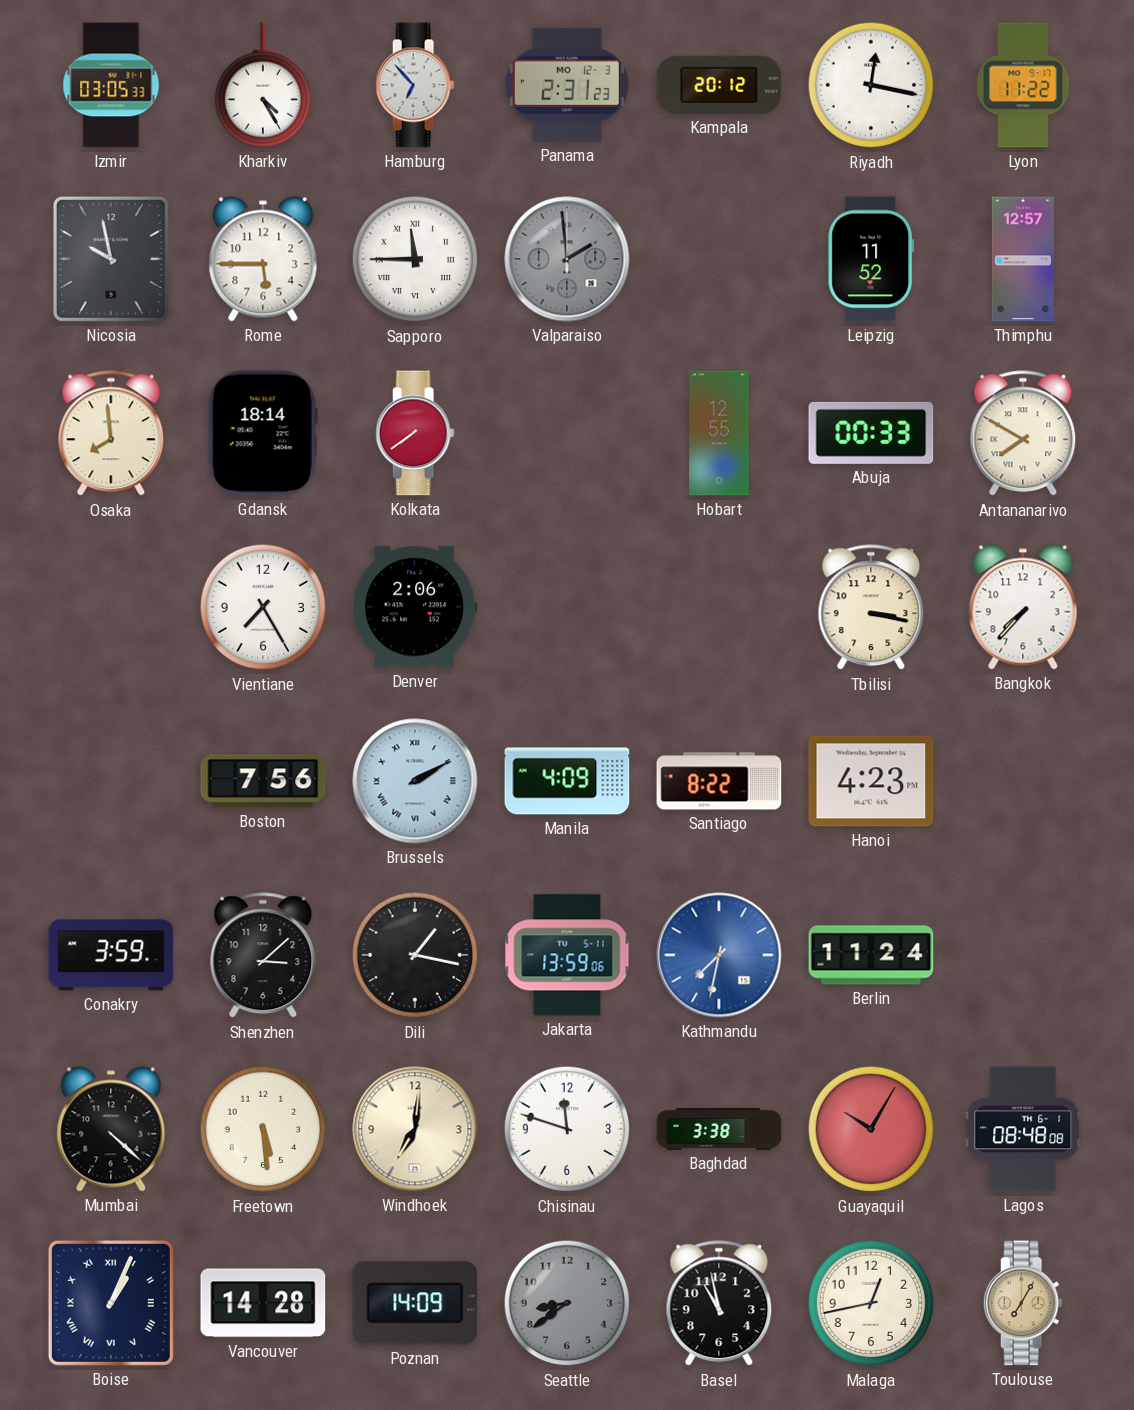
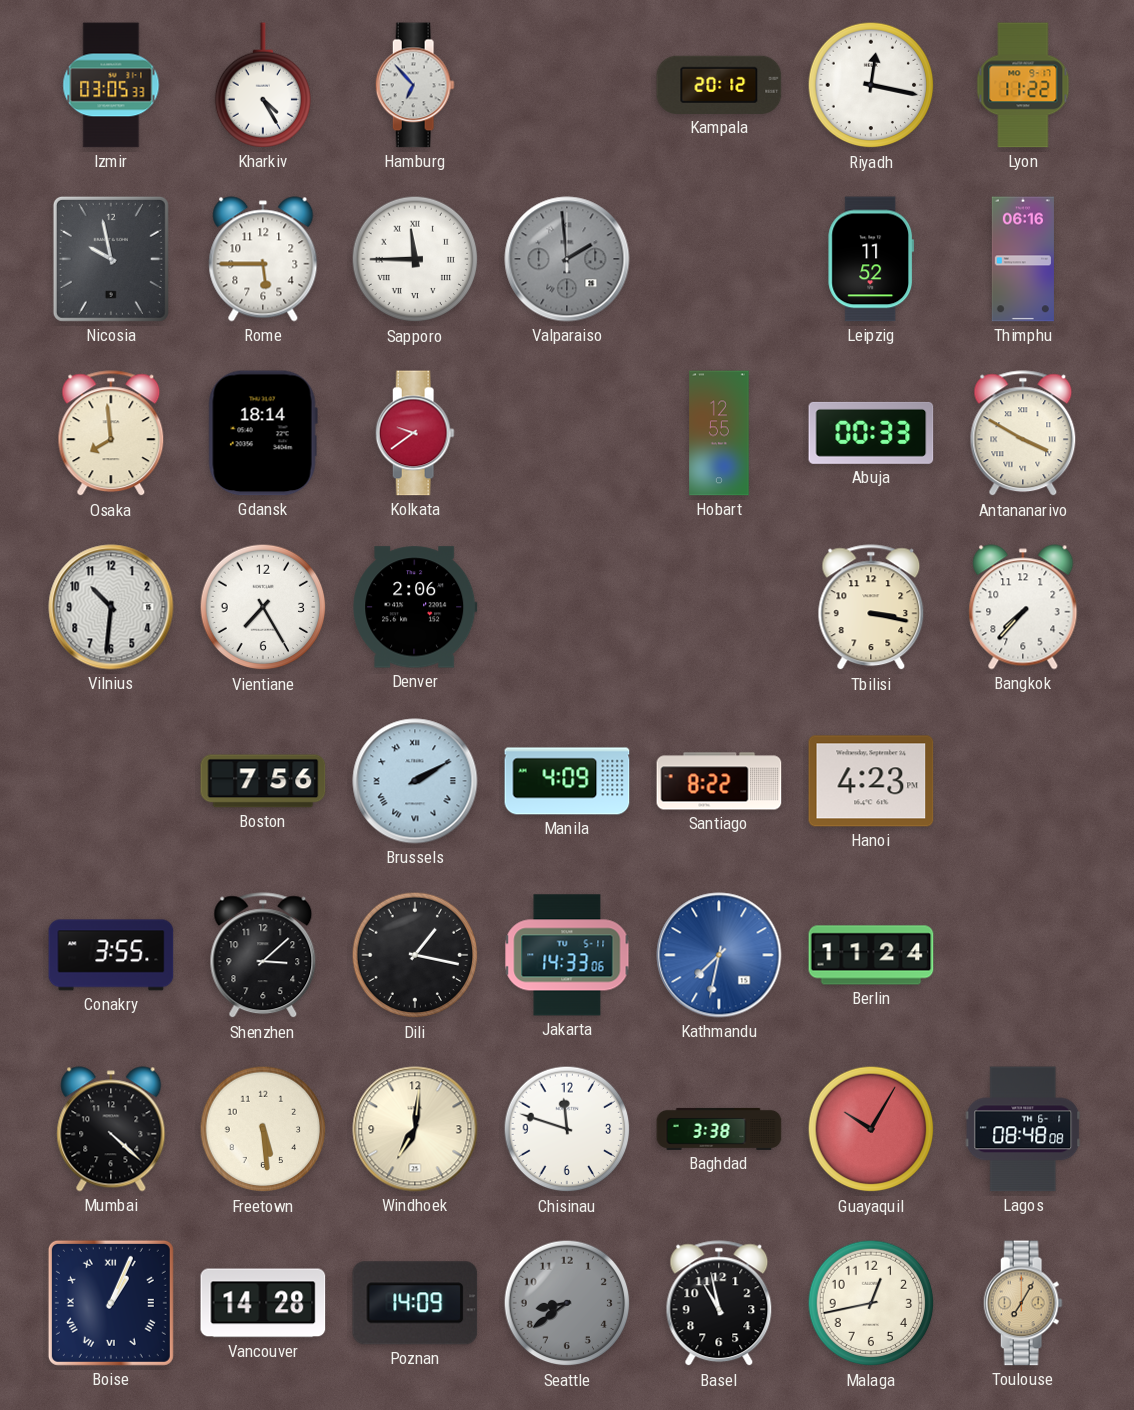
Panama: 2:31 -> none (567, 85)
Thimphu: 12:57 -> 06:16 (1023, 259)
Kolkata: 7:39 -> 9:39 (415, 433)
Antananarivo: 7:50 -> 3:50 (1023, 434)
Vilnius: none -> 10:31 (111, 607)
Conakry: 3:59 -> 3:55 (111, 955)
Jakarta: 13:59 -> 14:33 (567, 955)
